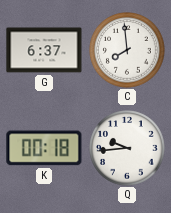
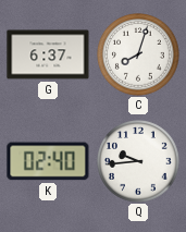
C: 7:59 -> 8:03 (138, 54)
K: 00:18 -> 02:40 (48, 161)
